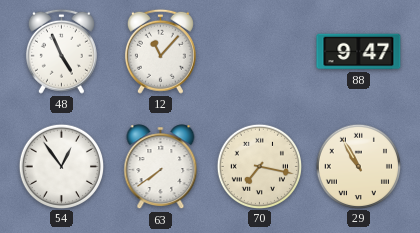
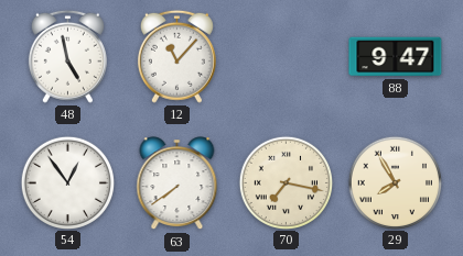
48: 4:56 -> 4:58 (67, 56)
29: 10:55 -> 7:55 (395, 182)
